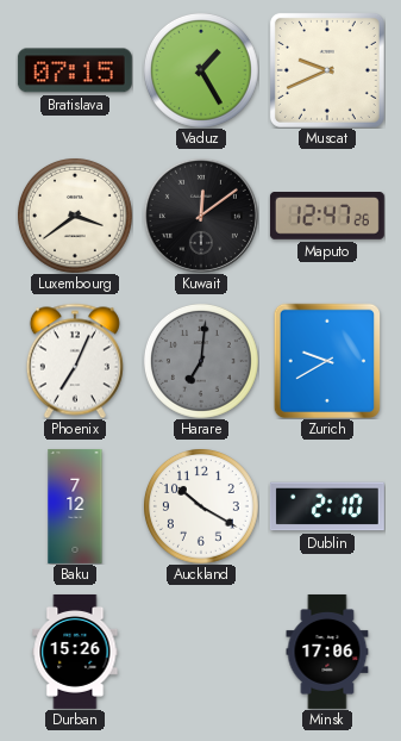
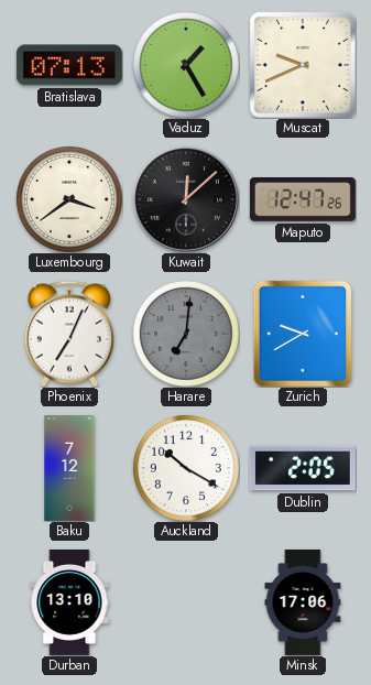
Bratislava: 07:15 -> 07:13 (69, 65)
Kuwait: 12:09 -> 12:08 (186, 199)
Dublin: 2:10 -> 2:05 (303, 468)
Durban: 15:26 -> 13:10 (69, 602)
